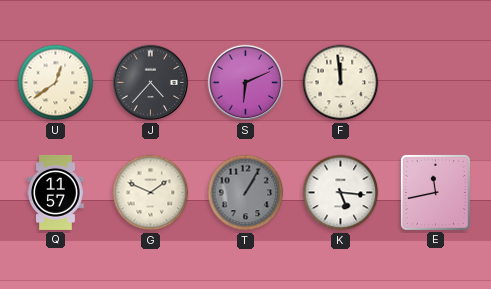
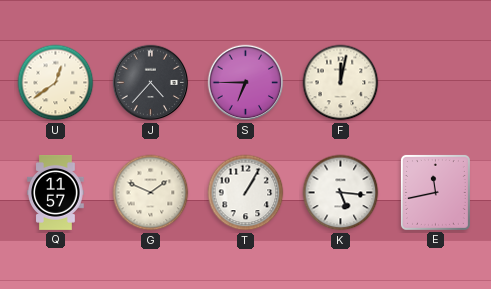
S: 6:11 -> 6:45 (246, 83)
F: 11:59 -> 12:02 (341, 83)
T dial: grey -> white (246, 193)
